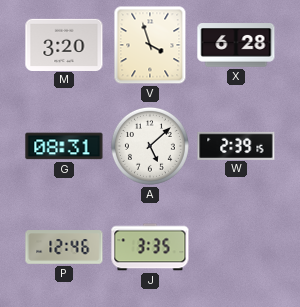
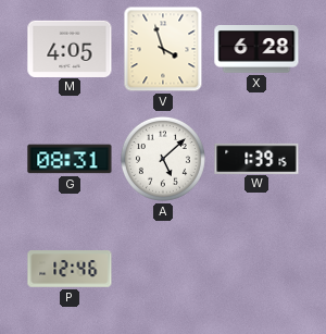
M: 3:20 -> 4:05 (70, 48)
W: 2:39 -> 1:39 (256, 158)
J: 3:35 -> none (150, 247)
